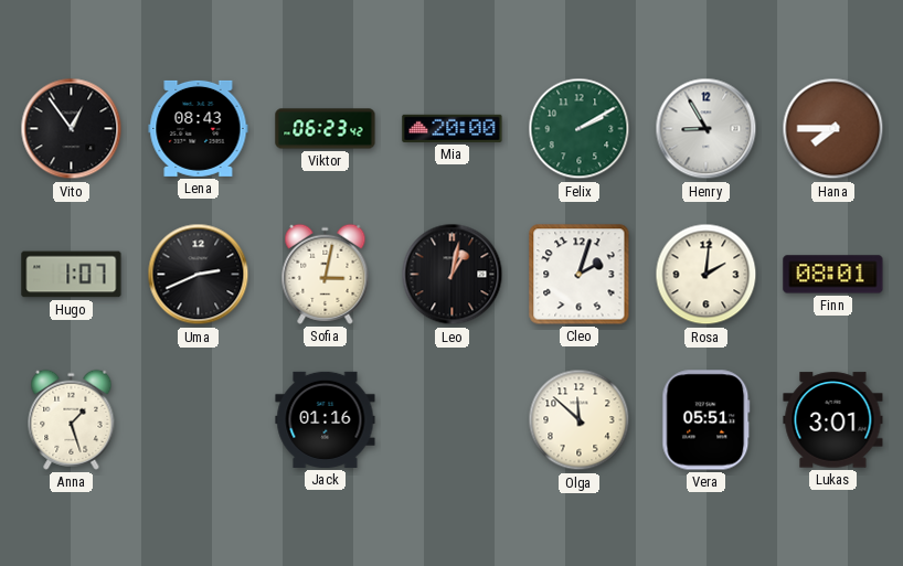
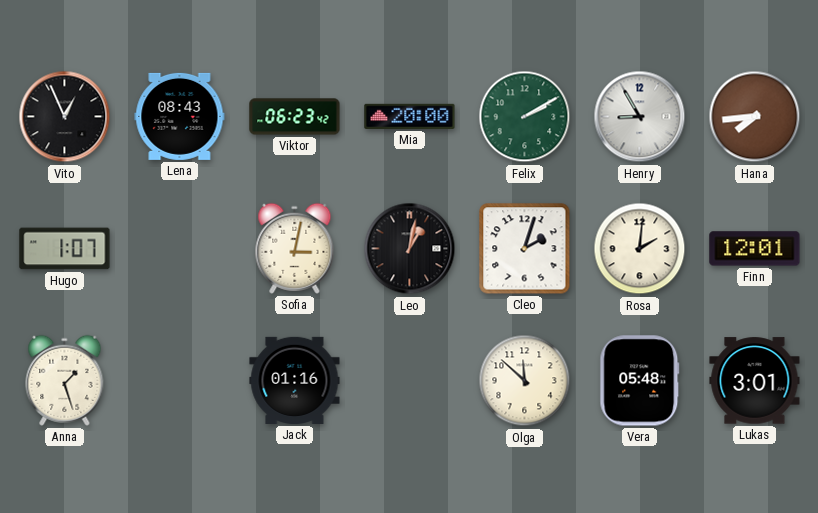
Vito: 12:54 -> 12:56 (65, 117)
Hana: 7:45 -> 7:44 (755, 117)
Uma: 2:41 -> none (199, 275)
Finn: 08:01 -> 12:01 (755, 249)
Vera: 05:51 -> 05:48 (640, 381)
